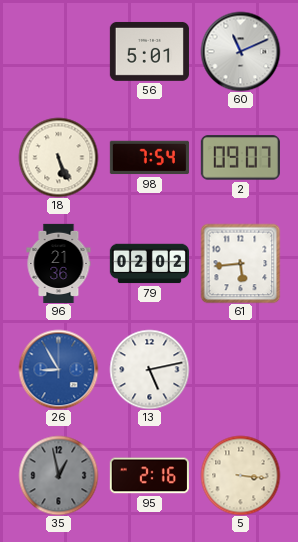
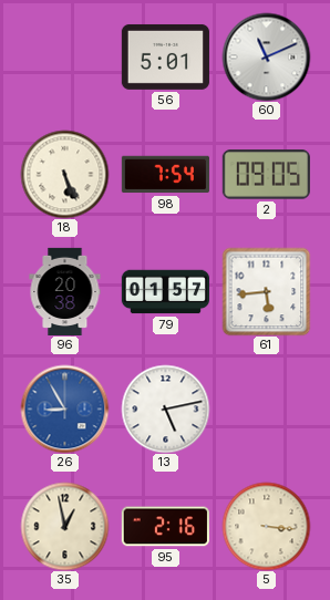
2: 09:07 -> 09:05 (266, 175)
96: 21:36 -> 20:38 (65, 291)
79: 02:02 -> 01:57 (165, 292)
35 dial: grey -> cream (64, 526)
